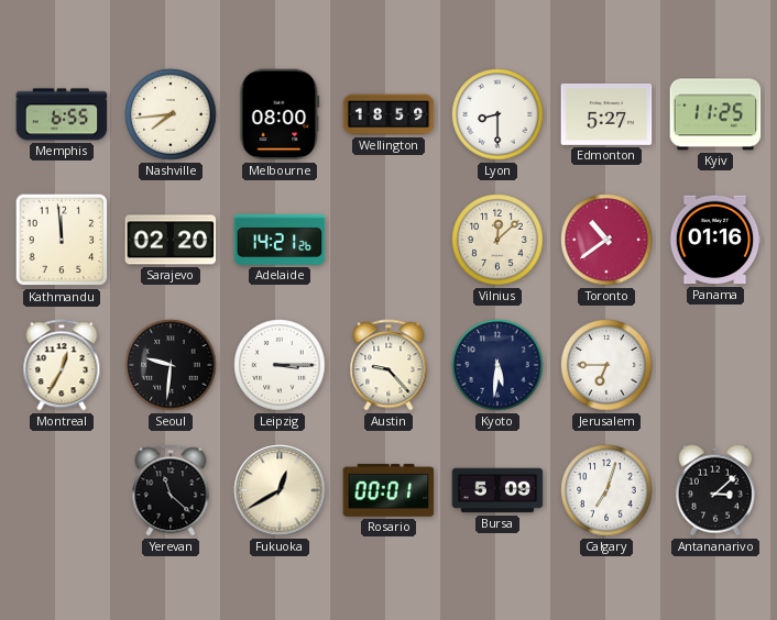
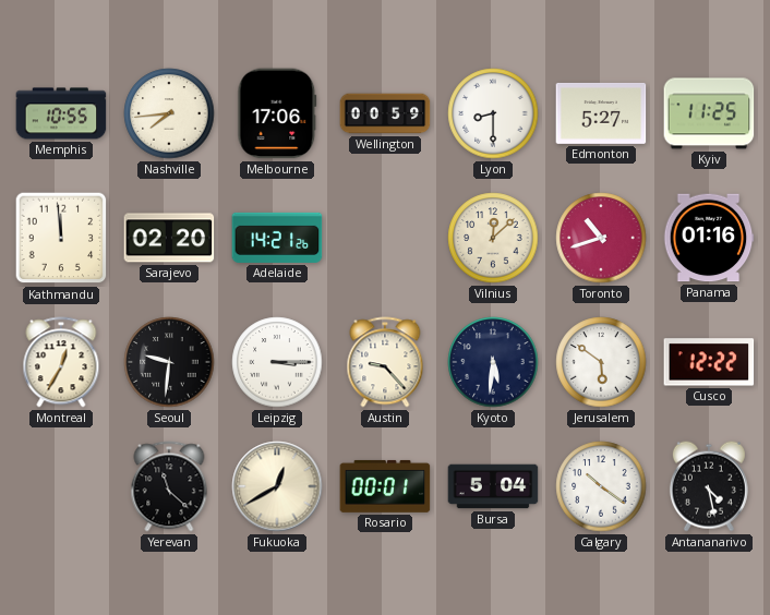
Memphis: 6:55 -> 10:55 (61, 113)
Melbourne: 08:00 -> 17:06 (277, 113)
Wellington: 18:59 -> 00:59 (385, 113)
Toronto: 10:39 -> 10:42 (601, 238)
Jerusalem: 6:45 -> 5:51 (601, 362)
Cusco: none -> 12:22 (709, 362)
Bursa: 5:09 -> 5:04 (493, 486)
Calgary: 7:03 -> 10:21 (601, 486)
Antananarivo: 3:08 -> 4:28 (709, 486)
